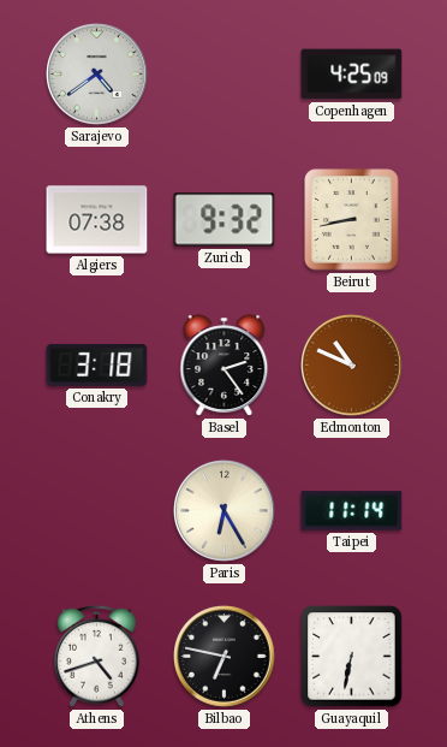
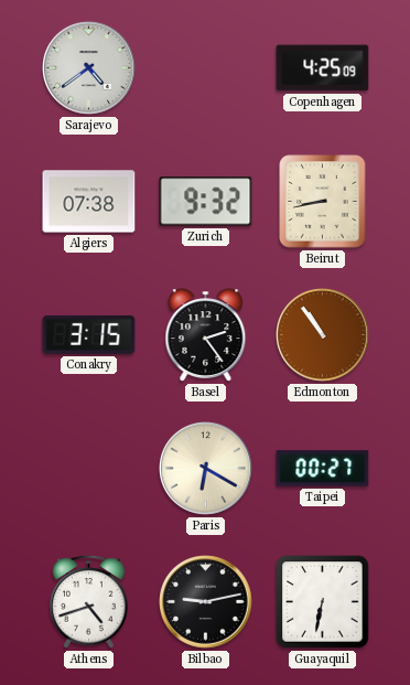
Conakry: 3:18 -> 3:15 (89, 334)
Edmonton: 10:49 -> 10:54 (323, 335)
Paris: 6:25 -> 6:20 (206, 469)
Taipei: 11:14 -> 00:27 (323, 469)
Bilbao: 6:47 -> 9:13 (206, 602)
